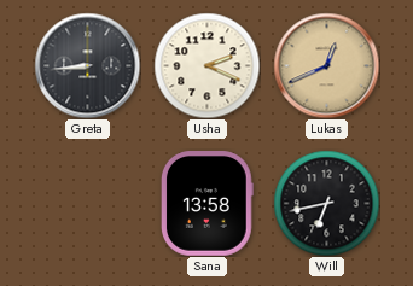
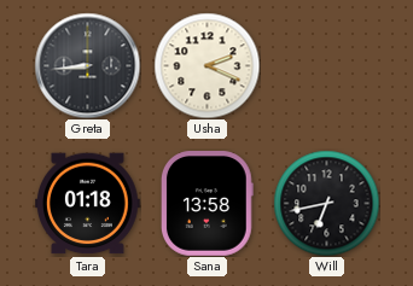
Lukas: 12:41 -> none (326, 65)
Tara: none -> 01:18 (88, 204)
